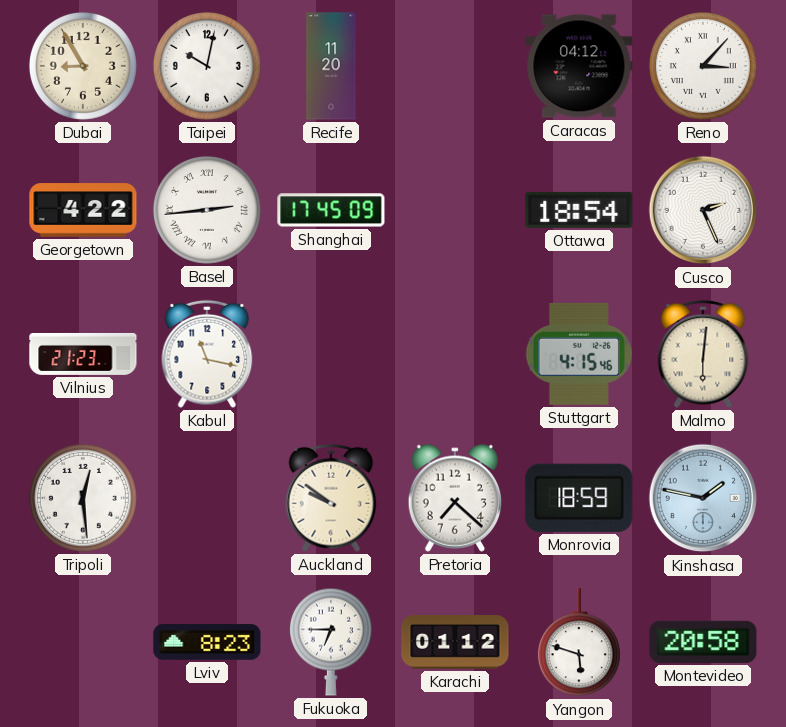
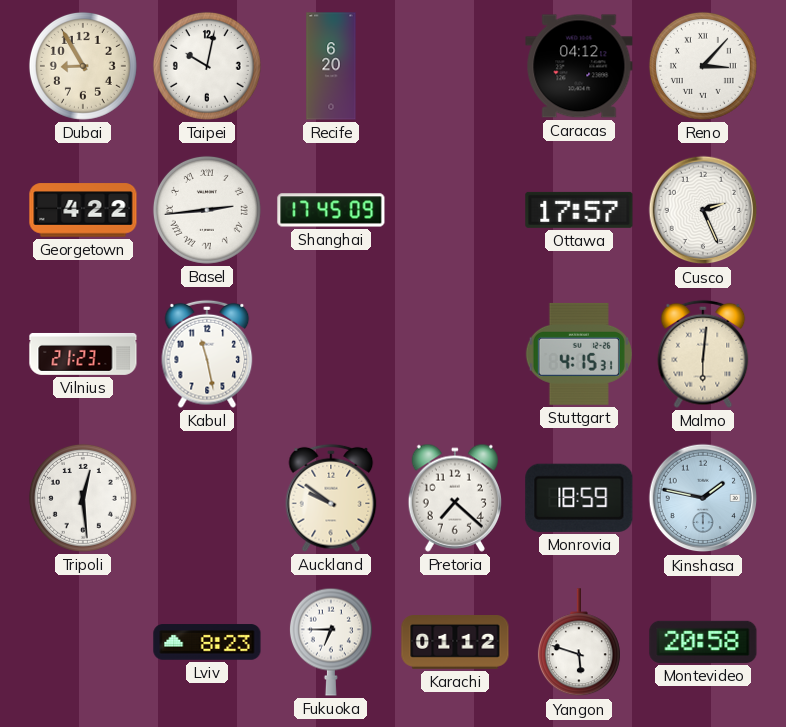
Recife: 11:20 -> 6:20 (331, 66)
Ottawa: 18:54 -> 17:57 (579, 210)
Kabul: 11:17 -> 11:28 (207, 354)
Stuttgart: 4:15:46 -> 4:15:31 (579, 354)
